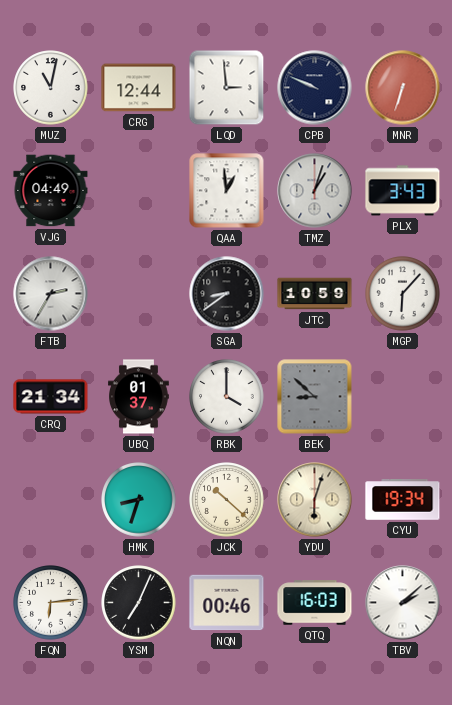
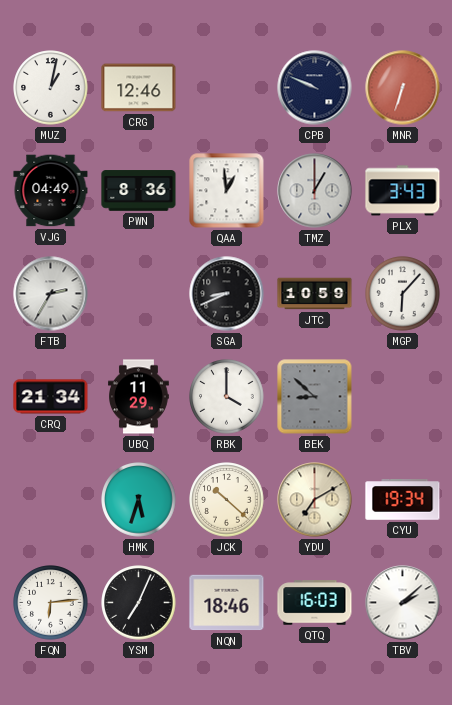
MUZ: 11:02 -> 1:02 (51, 88)
CRG: 12:44 -> 12:46 (139, 88)
LQD: 2:59 -> none (227, 88)
PWN: none -> 8:36 (139, 191)
TMZ: 1:03 -> 1:00 (315, 191)
SGA: 8:39 -> 8:41 (227, 294)
UBQ: 01:37 -> 11:29 (139, 397)
HMK: 8:33 -> 5:33 (139, 500)
YDU: 6:03 -> 7:10 (315, 500)
NQN: 00:46 -> 18:46 (227, 603)
